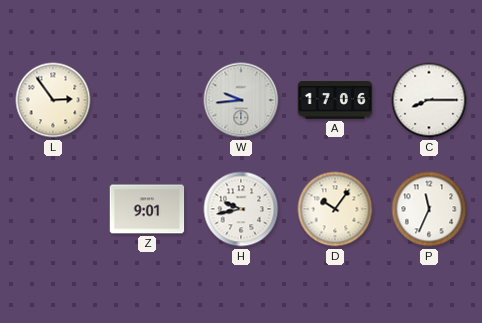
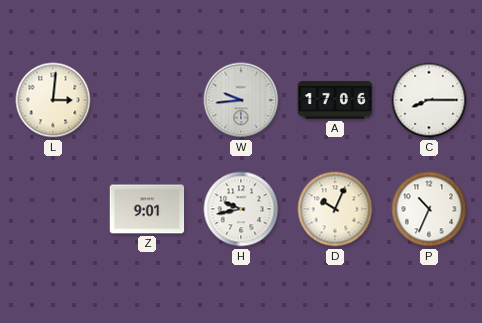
L: 2:54 -> 3:01 (53, 100)
D: 10:06 -> 10:04 (335, 209)
P: 11:34 -> 10:34 (429, 209)
